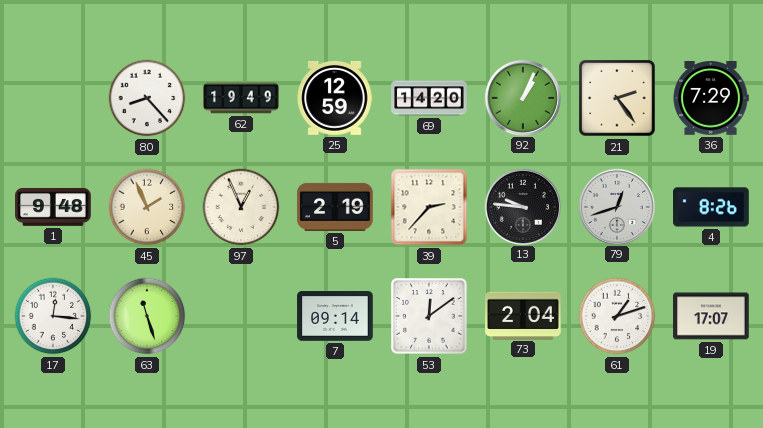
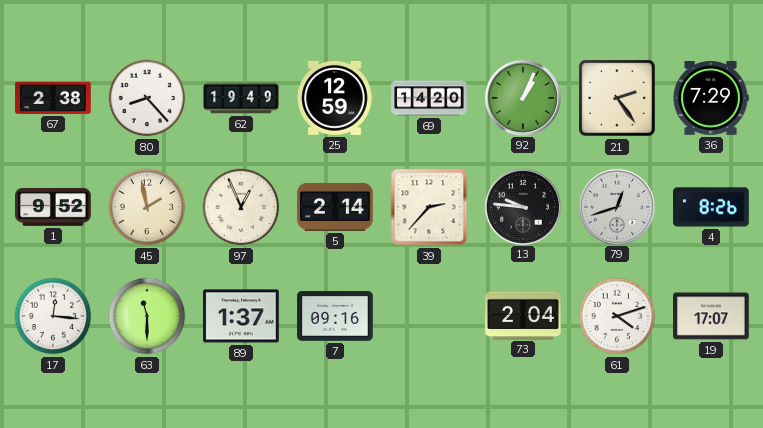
67: none -> 2:38 (53, 98)
1: 9:48 -> 9:52 (53, 207)
45: 1:56 -> 1:58 (147, 207)
5: 2:19 -> 2:14 (335, 207)
63: 11:27 -> 11:30 (147, 316)
89: none -> 1:37 (241, 316)
7: 09:14 -> 09:16 (335, 316)
53: 12:09 -> none (429, 316)
61: 1:12 -> 4:12 (617, 316)
